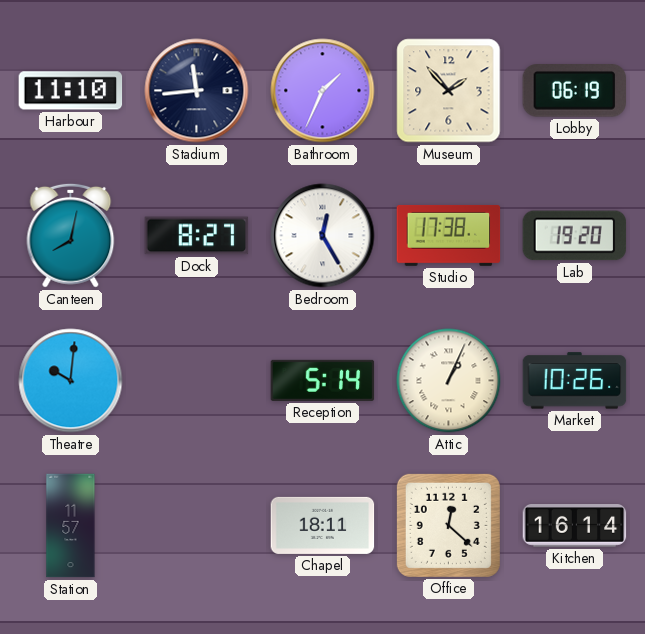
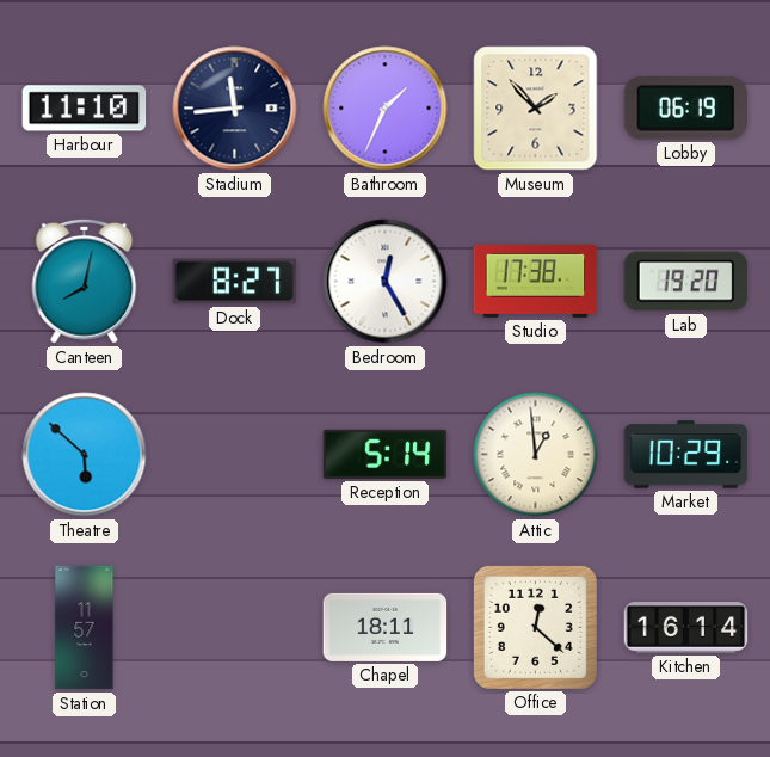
Theatre: 10:01 -> 5:52 (85, 455)
Attic: 1:04 -> 12:59 (536, 455)
Market: 10:26 -> 10:29 (686, 455)
